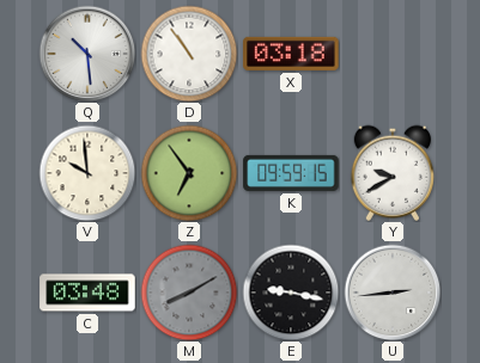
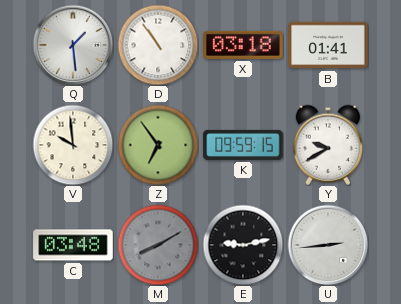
Q: 10:29 -> 1:29 (73, 45)
B: none -> 01:41 (328, 45)
E: 9:17 -> 9:13 (243, 245)
